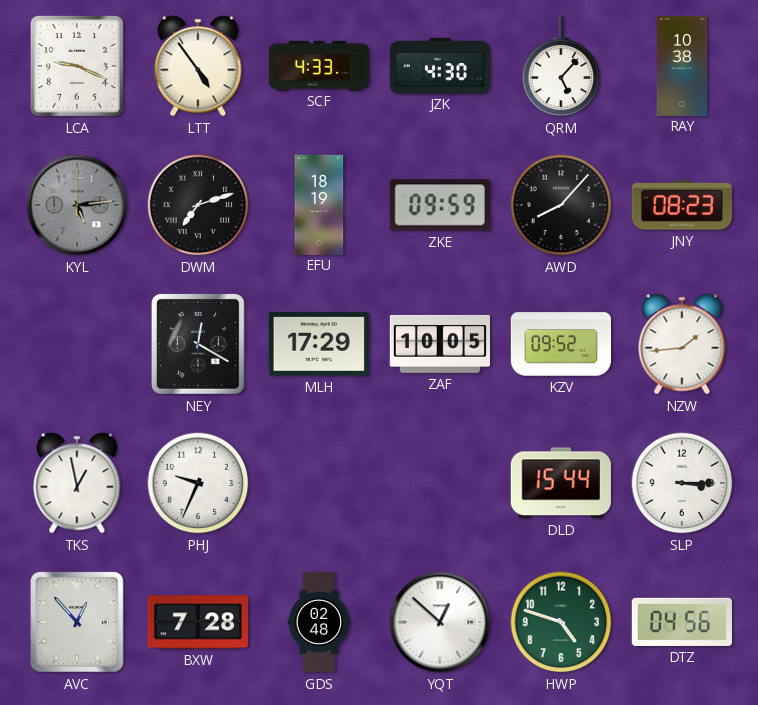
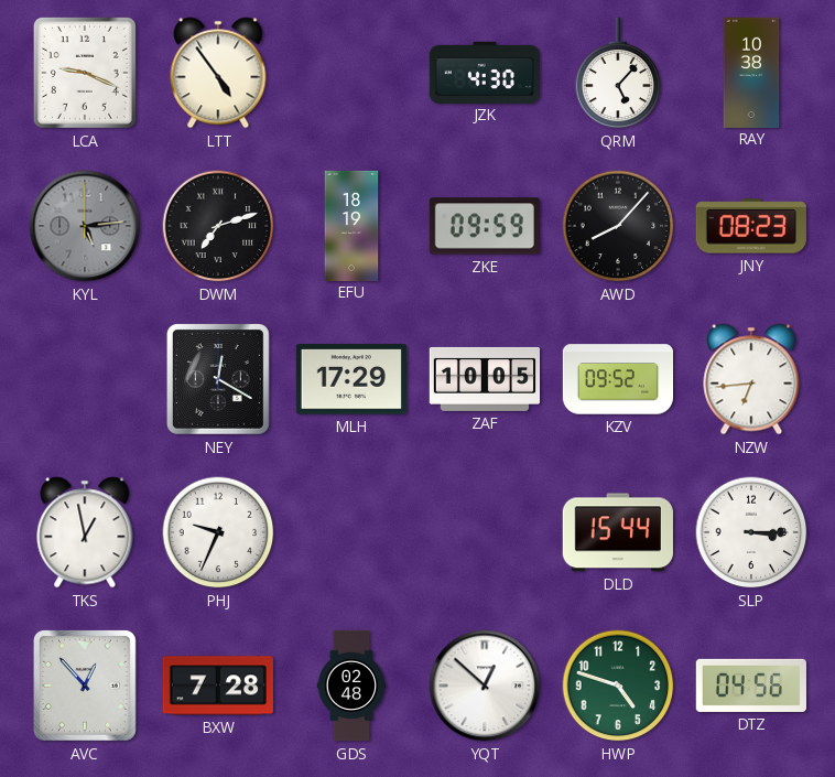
SCF: 4:33 -> none (319, 65)
NZW: 1:44 -> 6:44 (751, 379)
